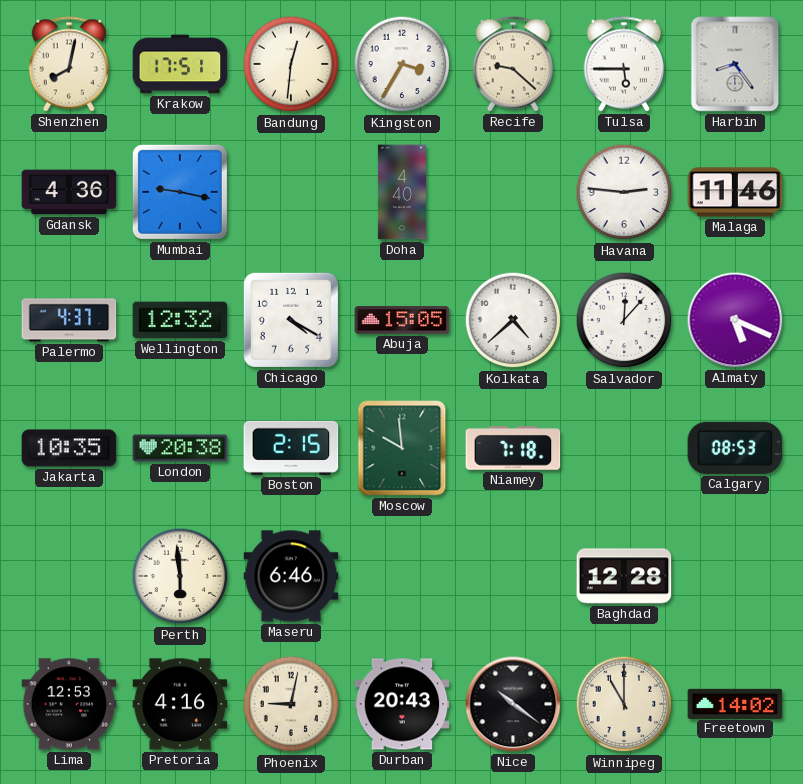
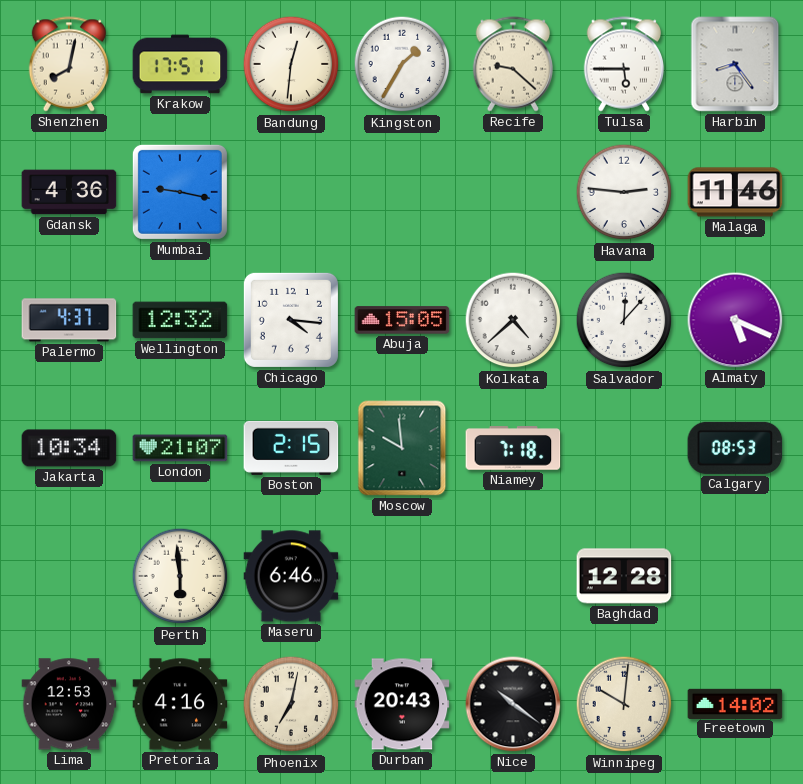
Kingston: 3:35 -> 1:35 (402, 64)
Doha: 4:40 -> none (402, 192)
Chicago: 4:20 -> 4:16 (291, 320)
Jakarta: 10:35 -> 10:34 (69, 448)
London: 20:38 -> 21:07 (180, 448)
Phoenix: 9:02 -> 7:02 (291, 704)
Winnipeg: 11:00 -> 10:01 (624, 704)
